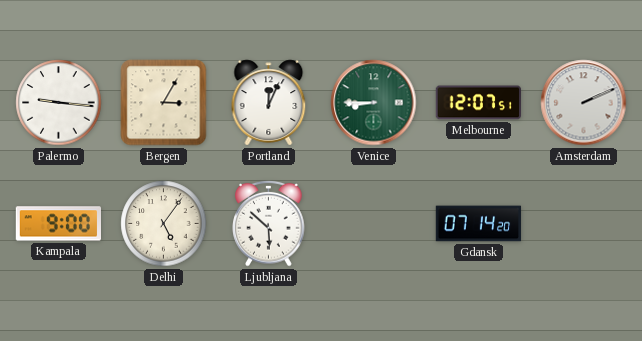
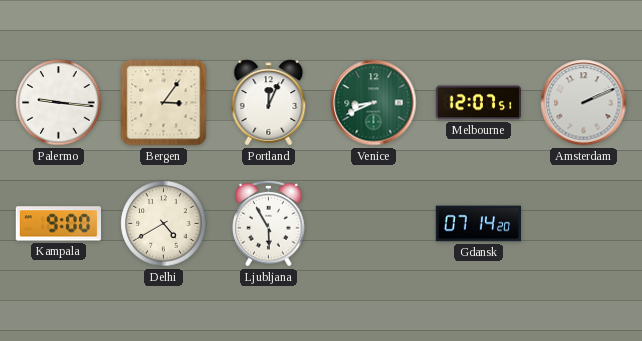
Bergen: 3:05 -> 3:06 (164, 103)
Venice: 8:45 -> 8:41 (374, 103)
Delhi: 5:06 -> 4:40 (164, 224)
Ljubljana: 5:52 -> 5:55 (269, 223)
